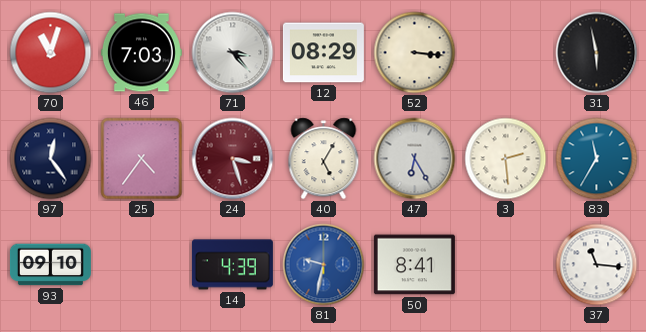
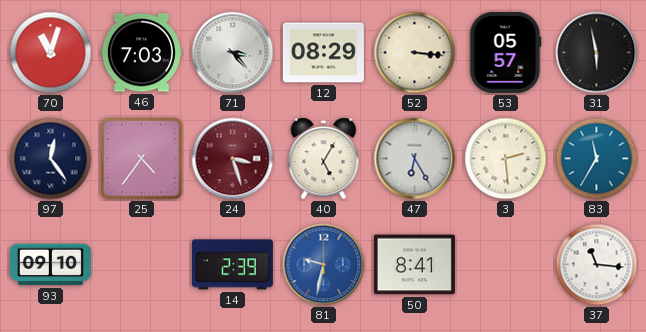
53: none -> 05:57 (506, 52)
14: 4:39 -> 2:39 (232, 265)
